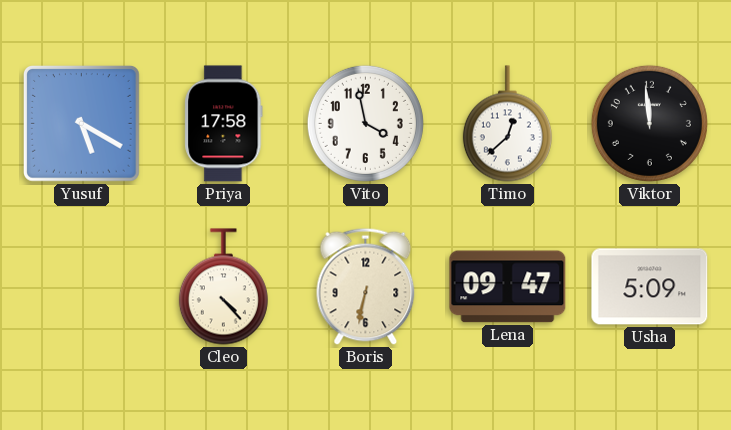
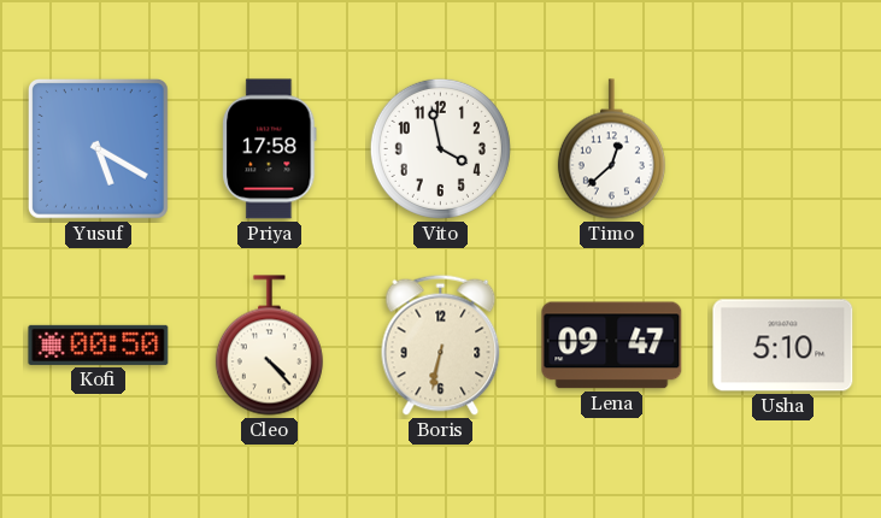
Viktor: 11:59 -> none (649, 123)
Kofi: none -> 00:50 (99, 345)
Usha: 5:09 -> 5:10 (783, 346)
